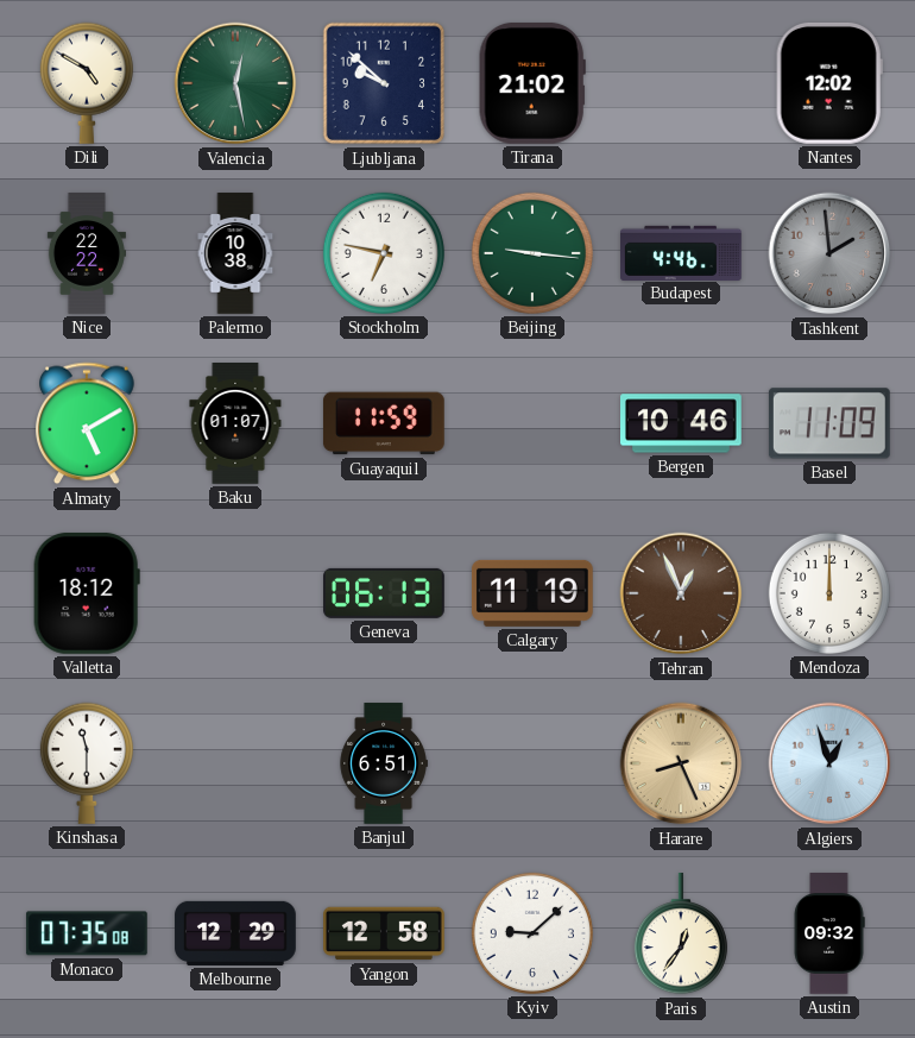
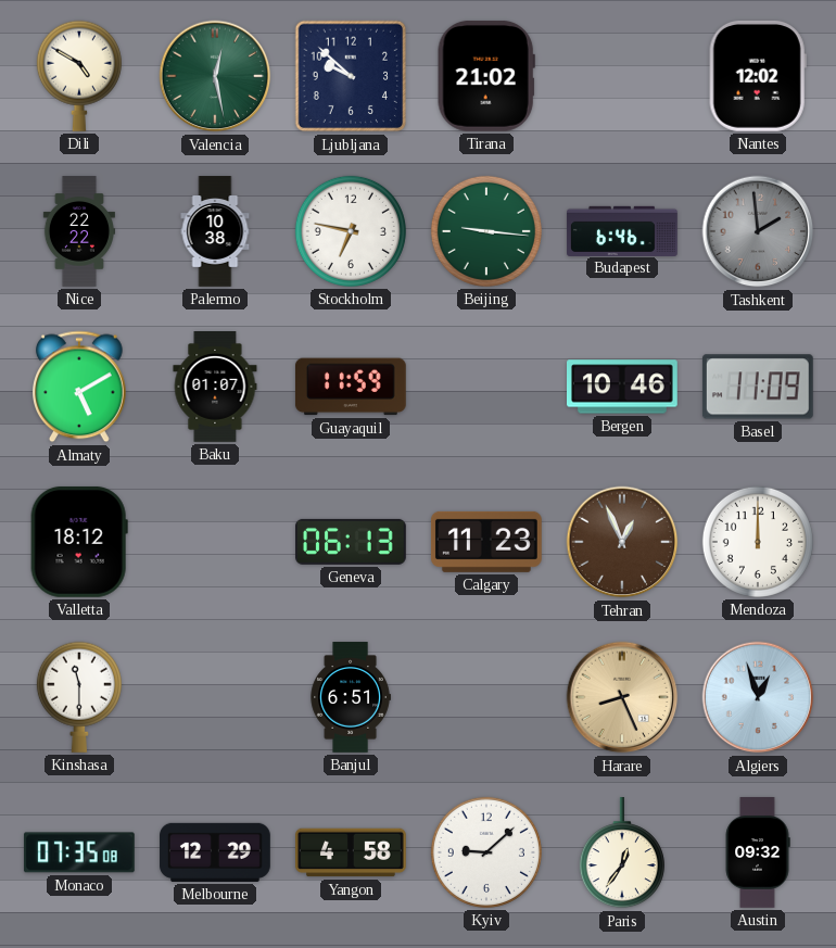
Budapest: 4:46 -> 6:46 (622, 230)
Calgary: 11:19 -> 11:23 (486, 542)
Yangon: 12:58 -> 4:58 (352, 852)
